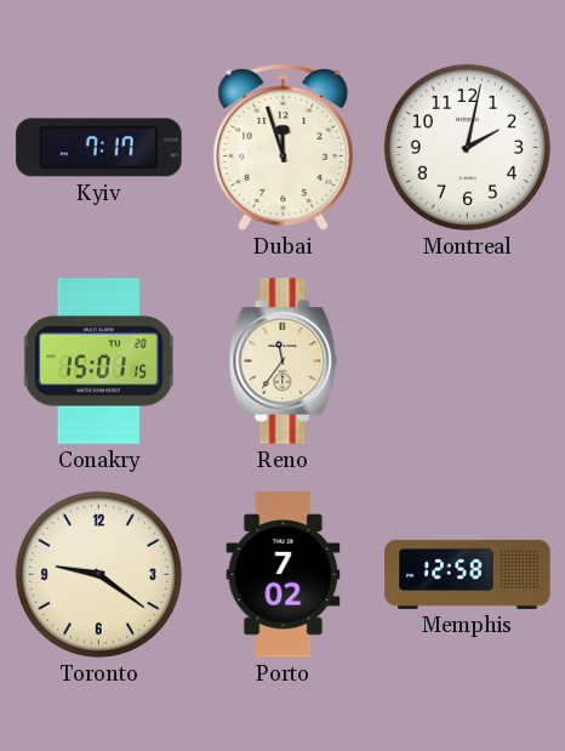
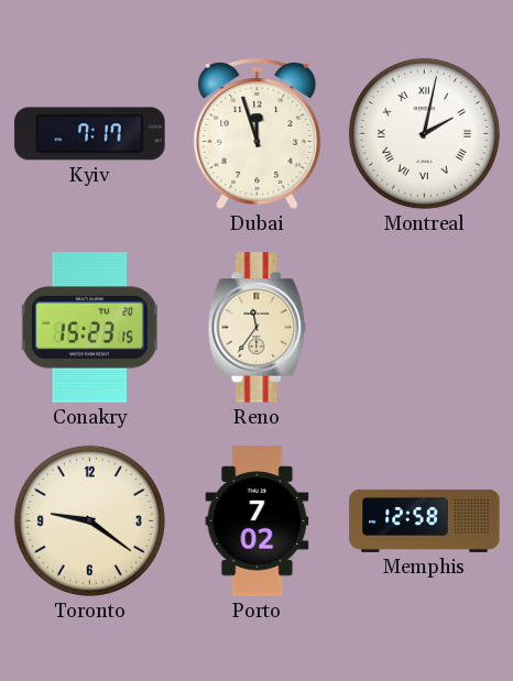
Montreal numerals: Arabic -> Roman (424, 133)
Conakry: 15:01 -> 15:23 (89, 328)
